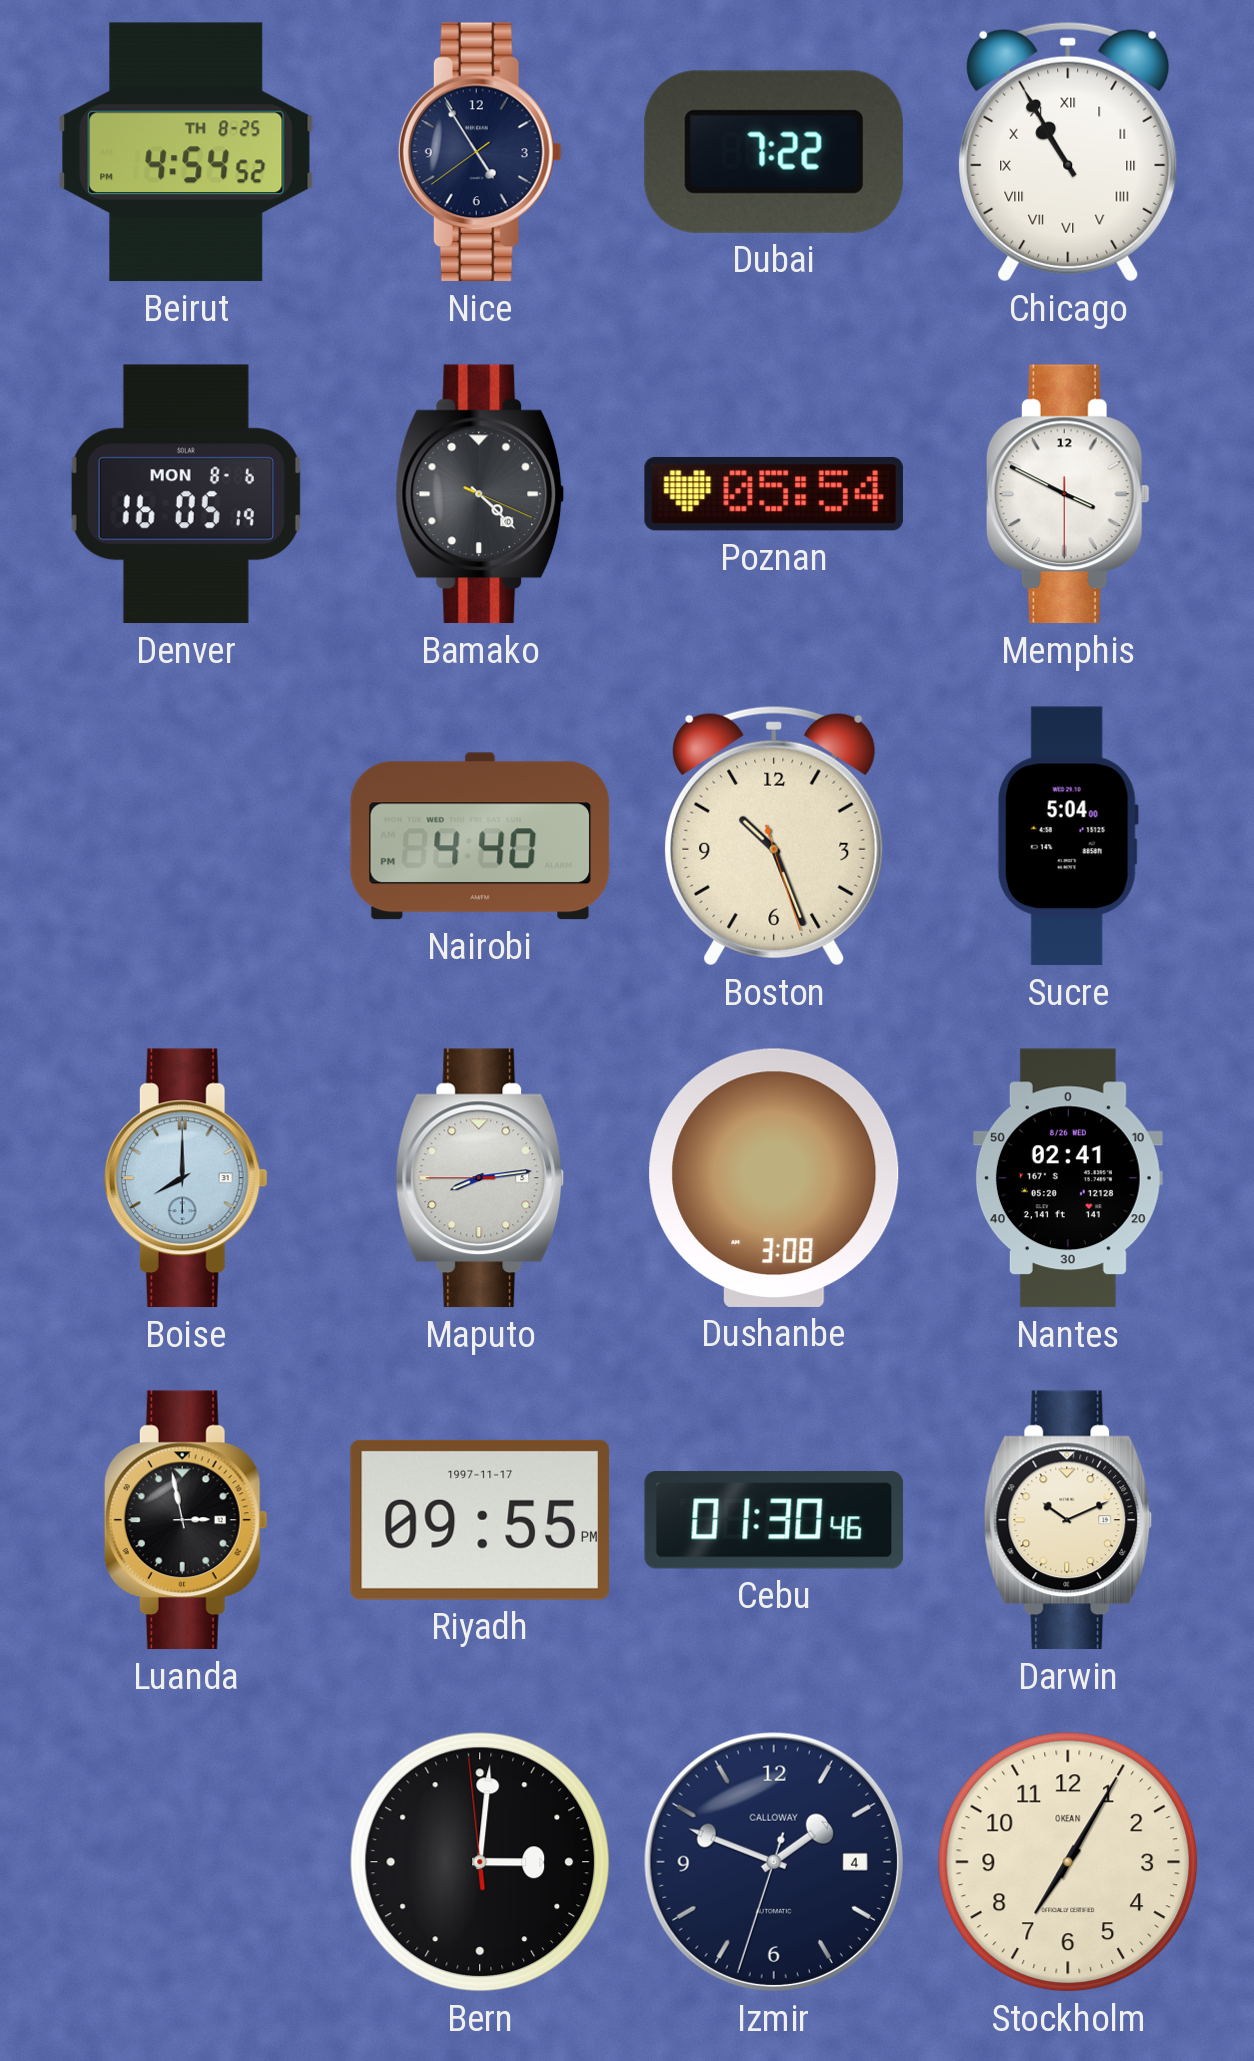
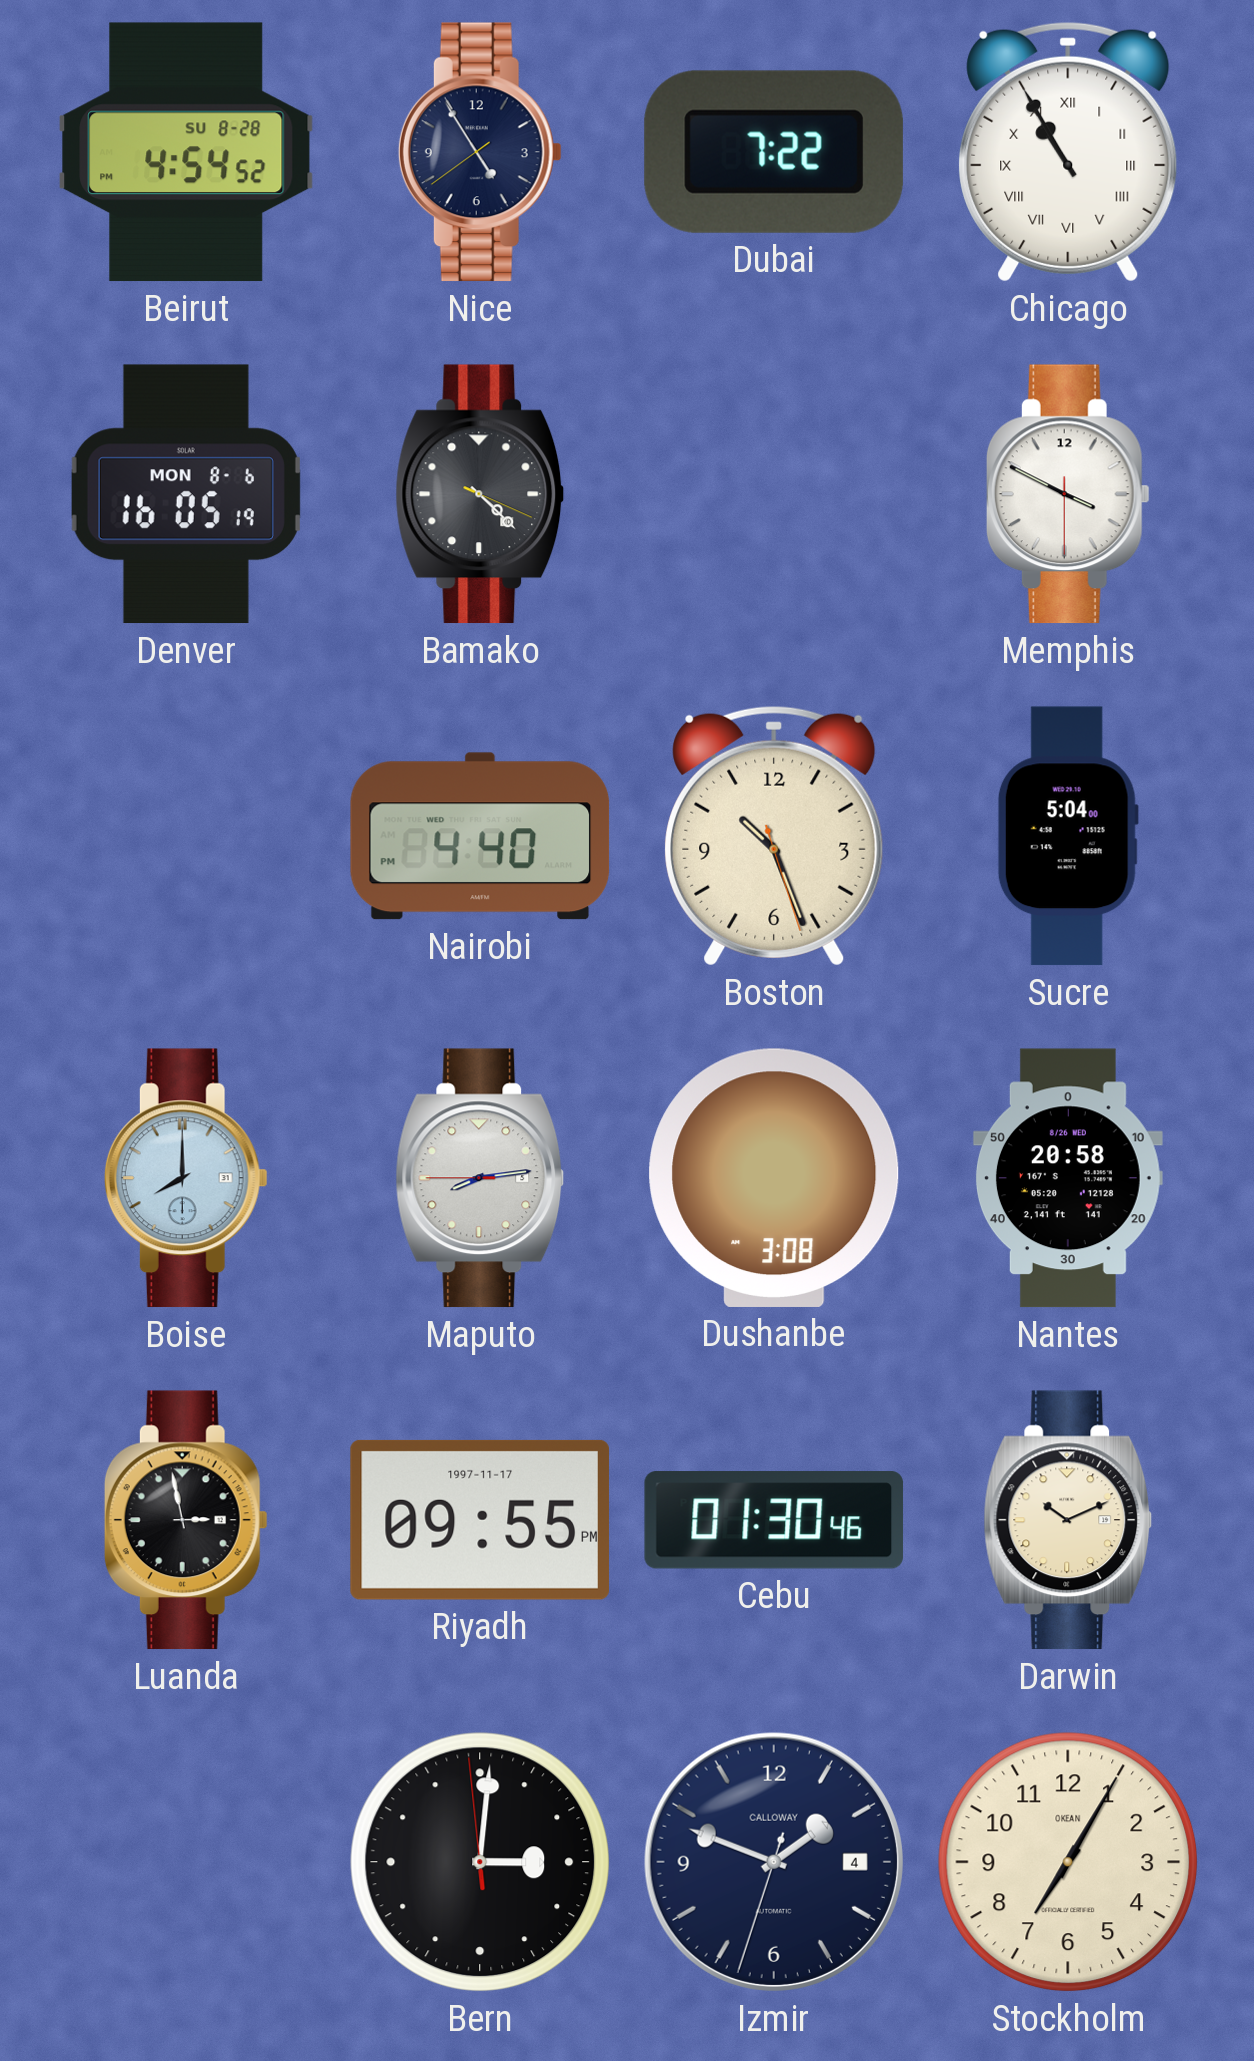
Beirut date: TH 8-25 -> SU 8-28 (186, 152)
Poznan: 05:54 -> none (774, 494)
Nantes: 02:41 -> 20:58 (1068, 1178)
